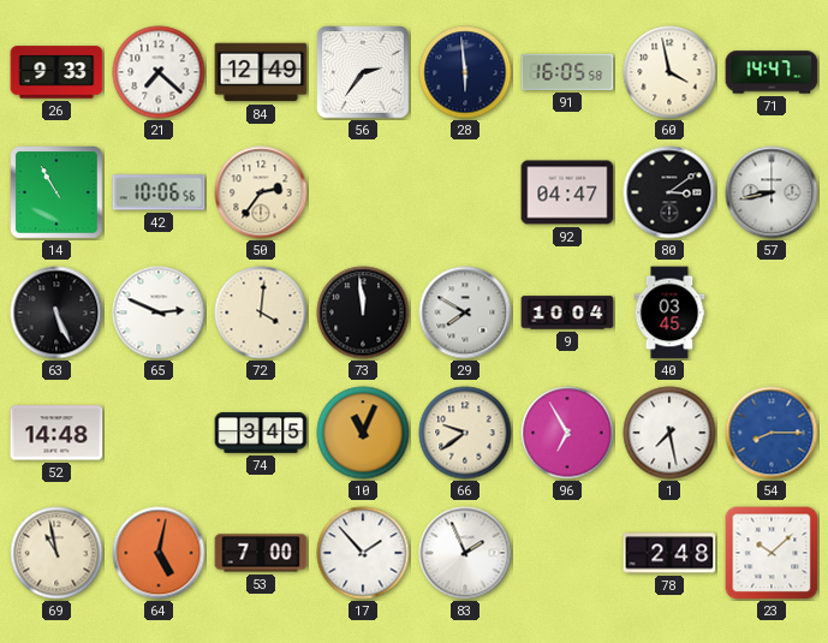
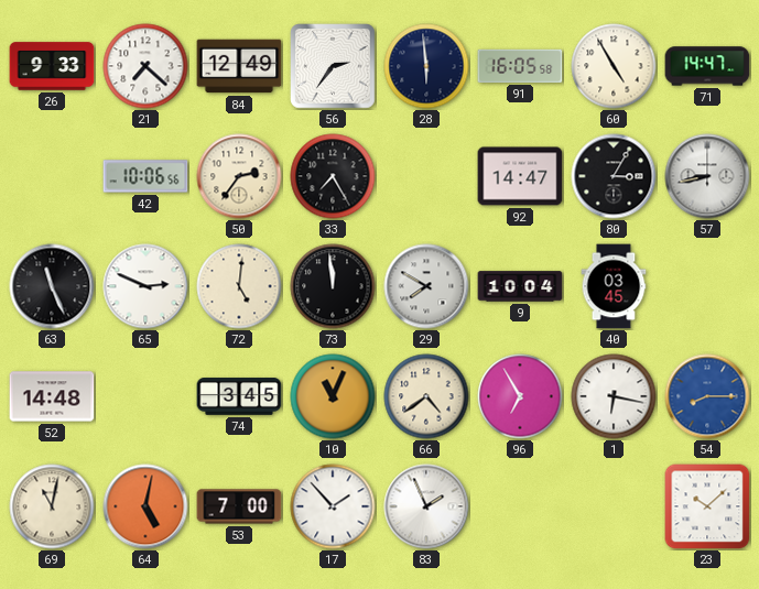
60: 3:58 -> 4:55 (614, 66)
14: 10:55 -> none (58, 194)
33: none -> 7:25 (333, 176)
92: 04:47 -> 14:47 (520, 176)
80: 3:09 -> 3:05 (614, 176)
63: 5:26 -> 11:26 (52, 286)
72: 4:01 -> 5:01 (239, 286)
66: 9:39 -> 4:39 (426, 396)
1: 7:28 -> 6:17 (614, 396)
69: 10:58 -> 11:02 (52, 506)
78: 2:48 -> none (669, 553)
